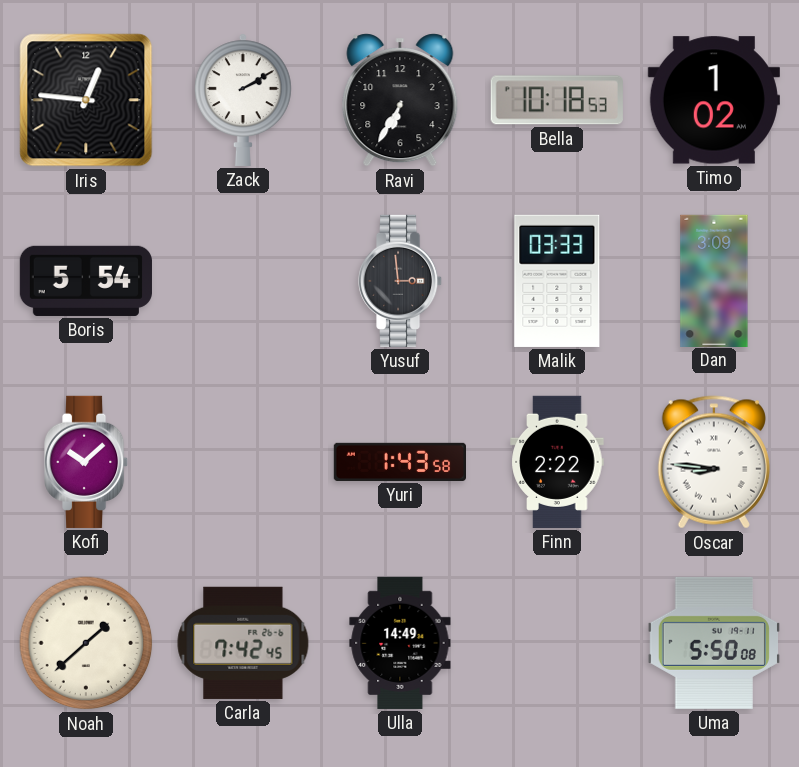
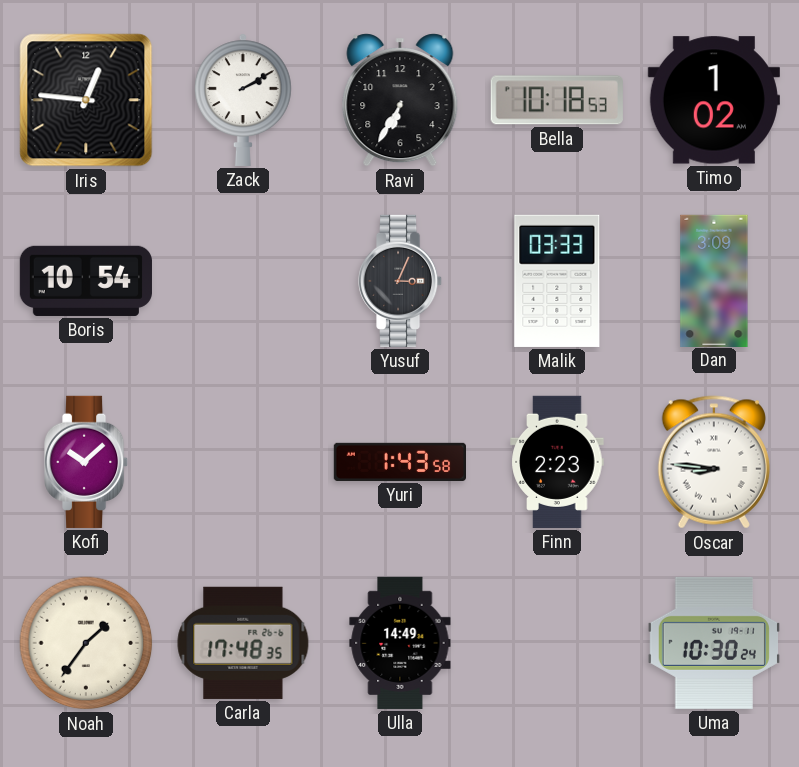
Boris: 5:54 -> 10:54 (86, 281)
Yusuf: 2:59 -> 3:04 (401, 281)
Finn: 2:22 -> 2:23 (557, 462)
Noah: 1:38 -> 1:36 (86, 643)
Carla: 7:42 -> 17:48 (243, 643)
Uma: 5:50 -> 10:30 (714, 643)
